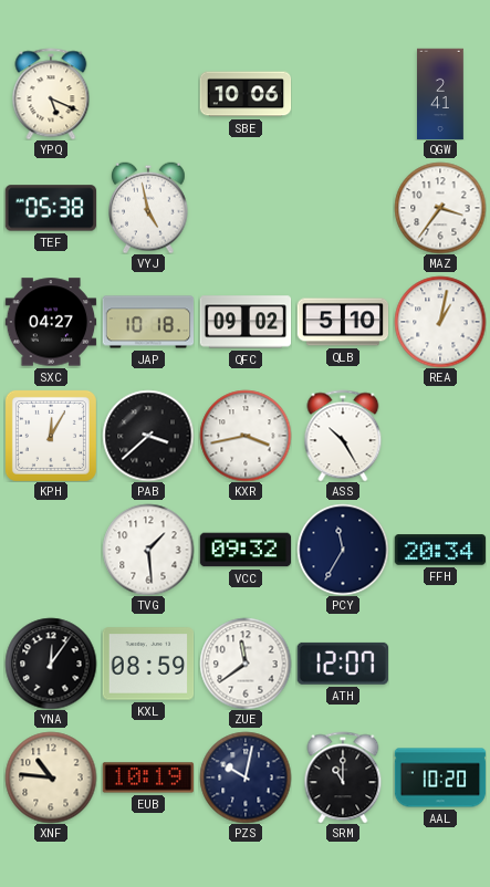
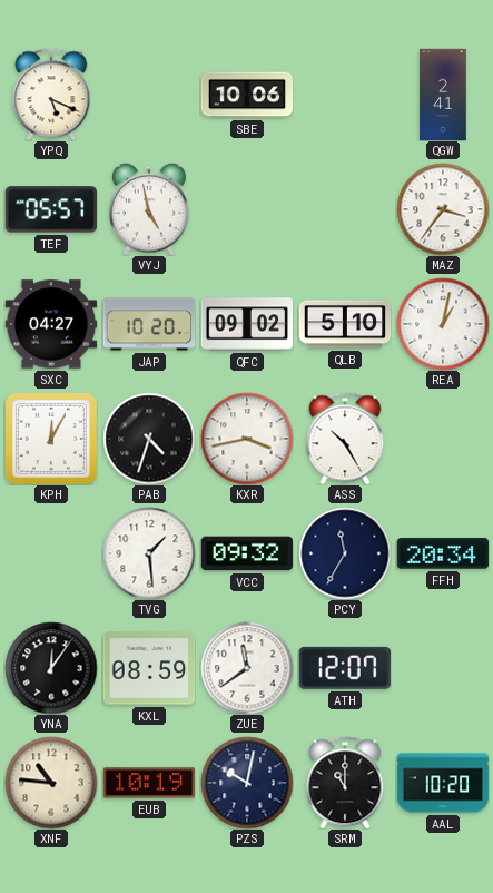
TEF: 05:38 -> 05:57 (50, 209)
JAP: 10:18 -> 10:20 (149, 324)
PAB: 3:38 -> 4:33 (149, 439)
